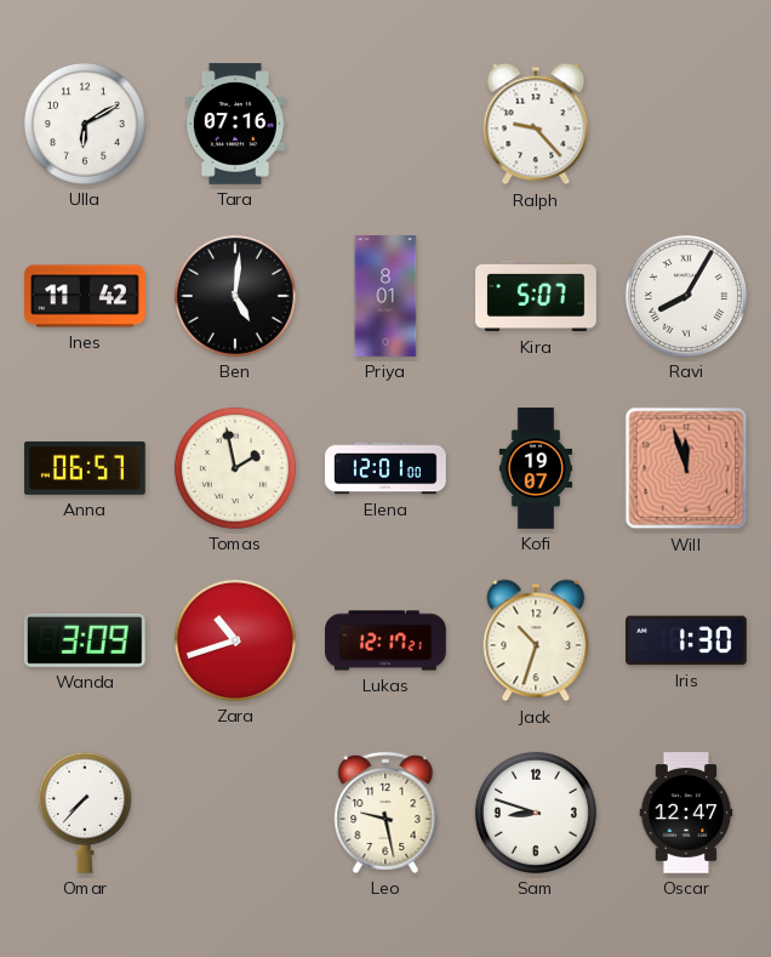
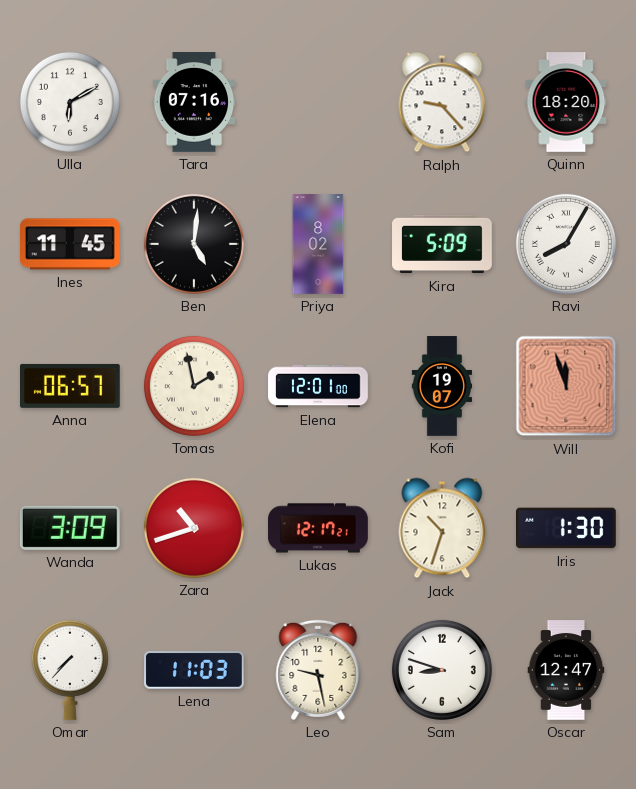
Quinn: none -> 18:20 (566, 103)
Ines: 11:42 -> 11:45 (71, 244)
Priya: 8:01 -> 8:02 (318, 244)
Kira: 5:07 -> 5:09 (442, 244)
Lena: none -> 11:03 (195, 671)
